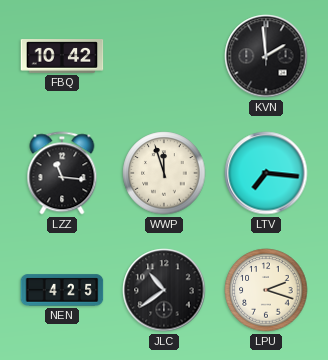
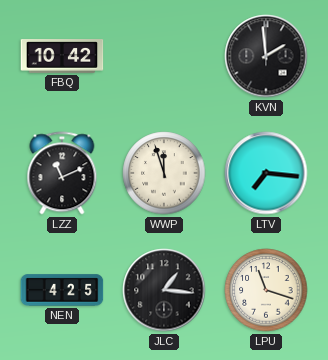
LZZ: 11:16 -> 11:11 (62, 173)
JLC: 10:39 -> 1:16 (164, 290)
LPU: 2:18 -> 11:18 (266, 290)
